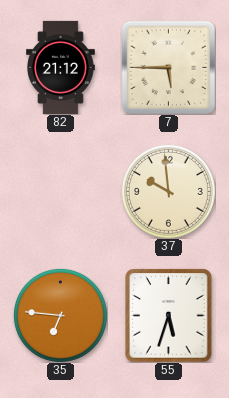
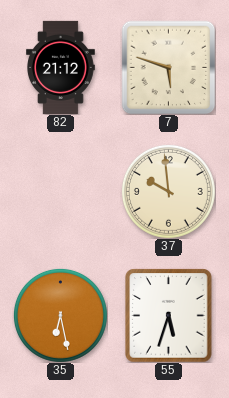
7: 5:45 -> 5:48 (168, 67)
35: 6:46 -> 6:28 (60, 315)
